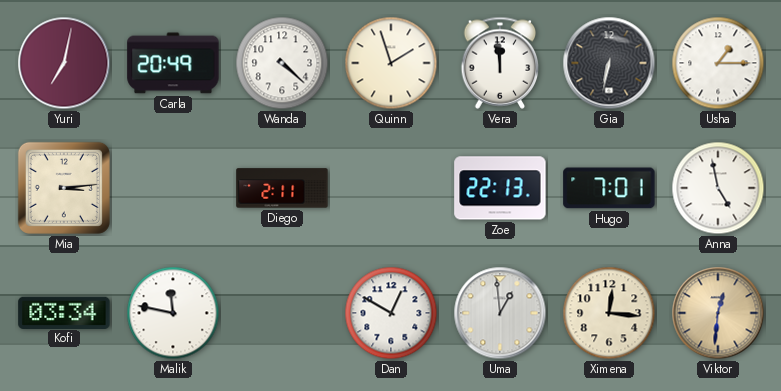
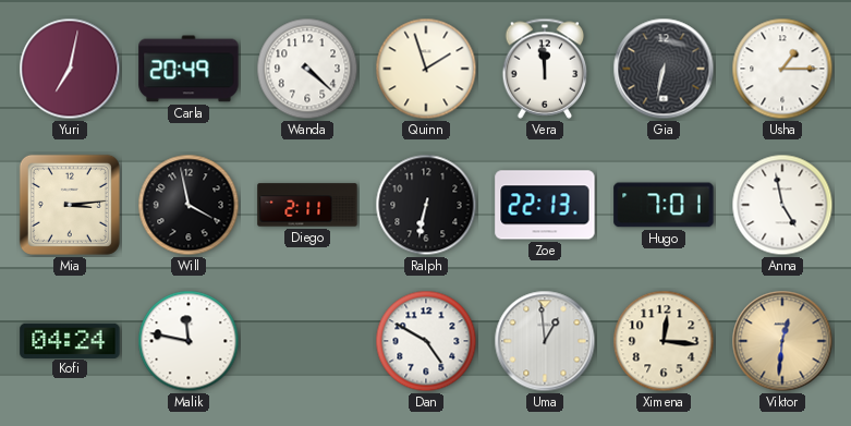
Will: none -> 3:58 (189, 205)
Ralph: none -> 6:32 (426, 205)
Kofi: 03:34 -> 04:24 (70, 340)
Dan: 12:50 -> 4:50 (426, 341)
